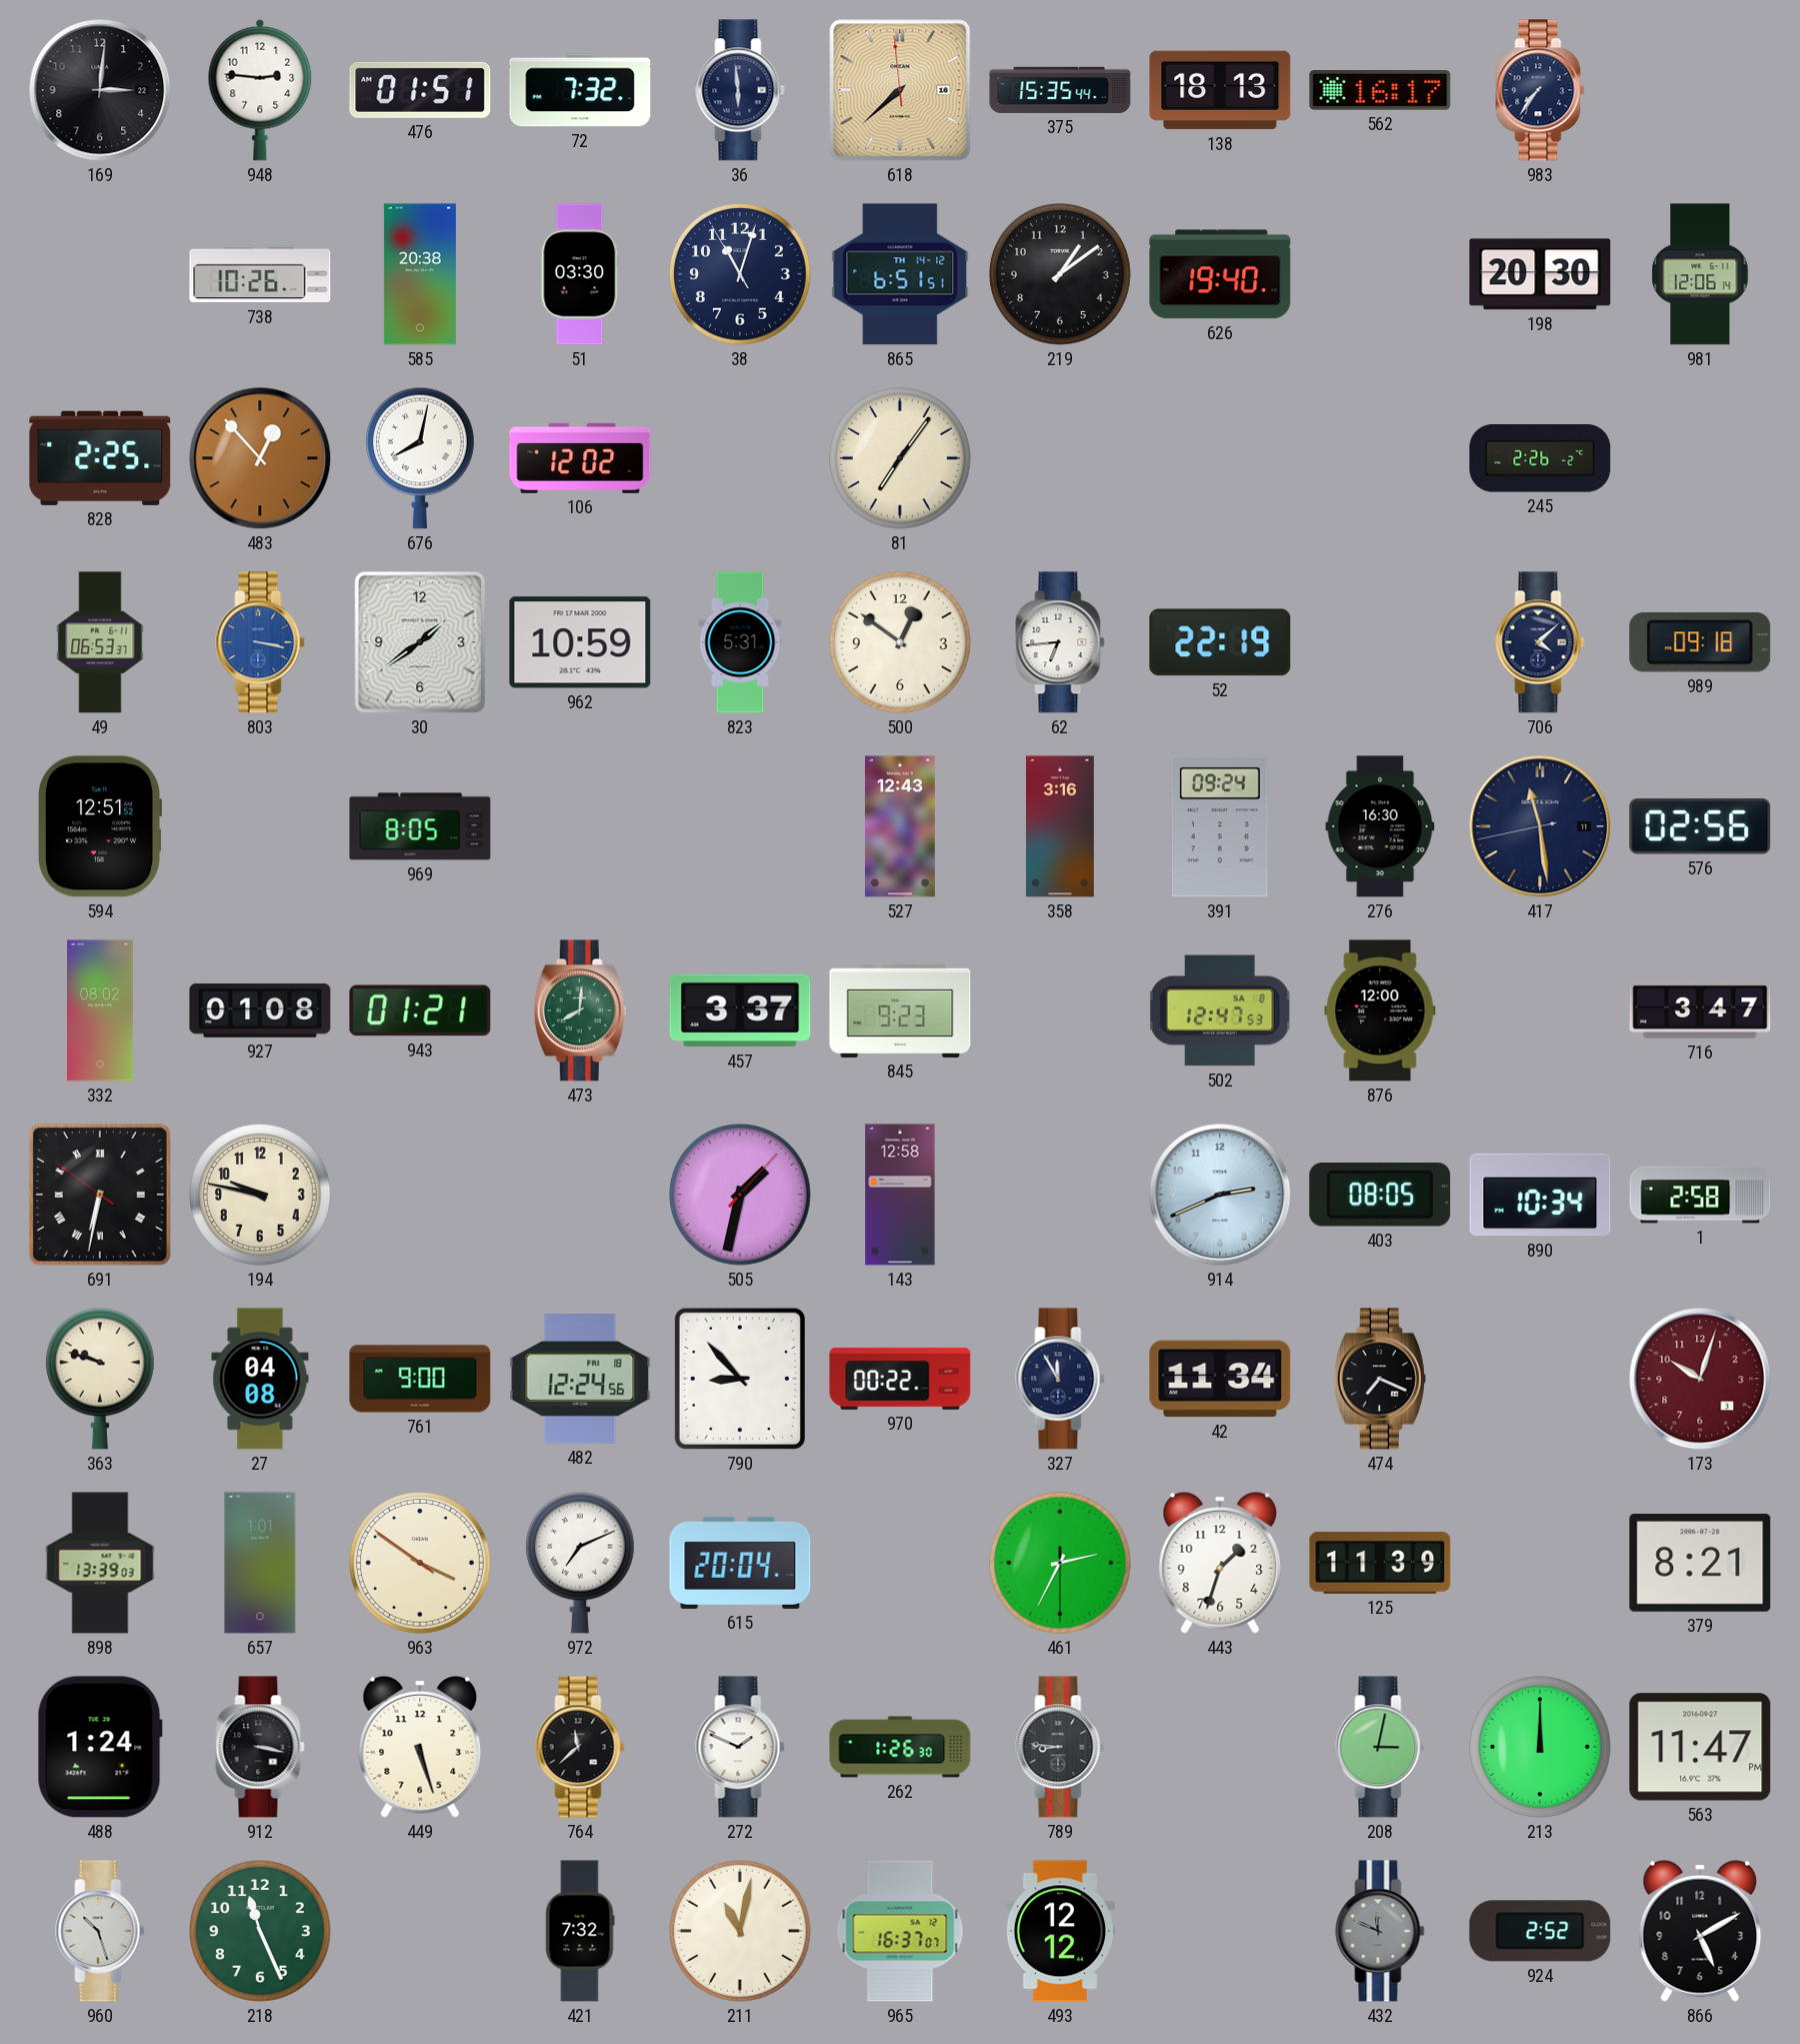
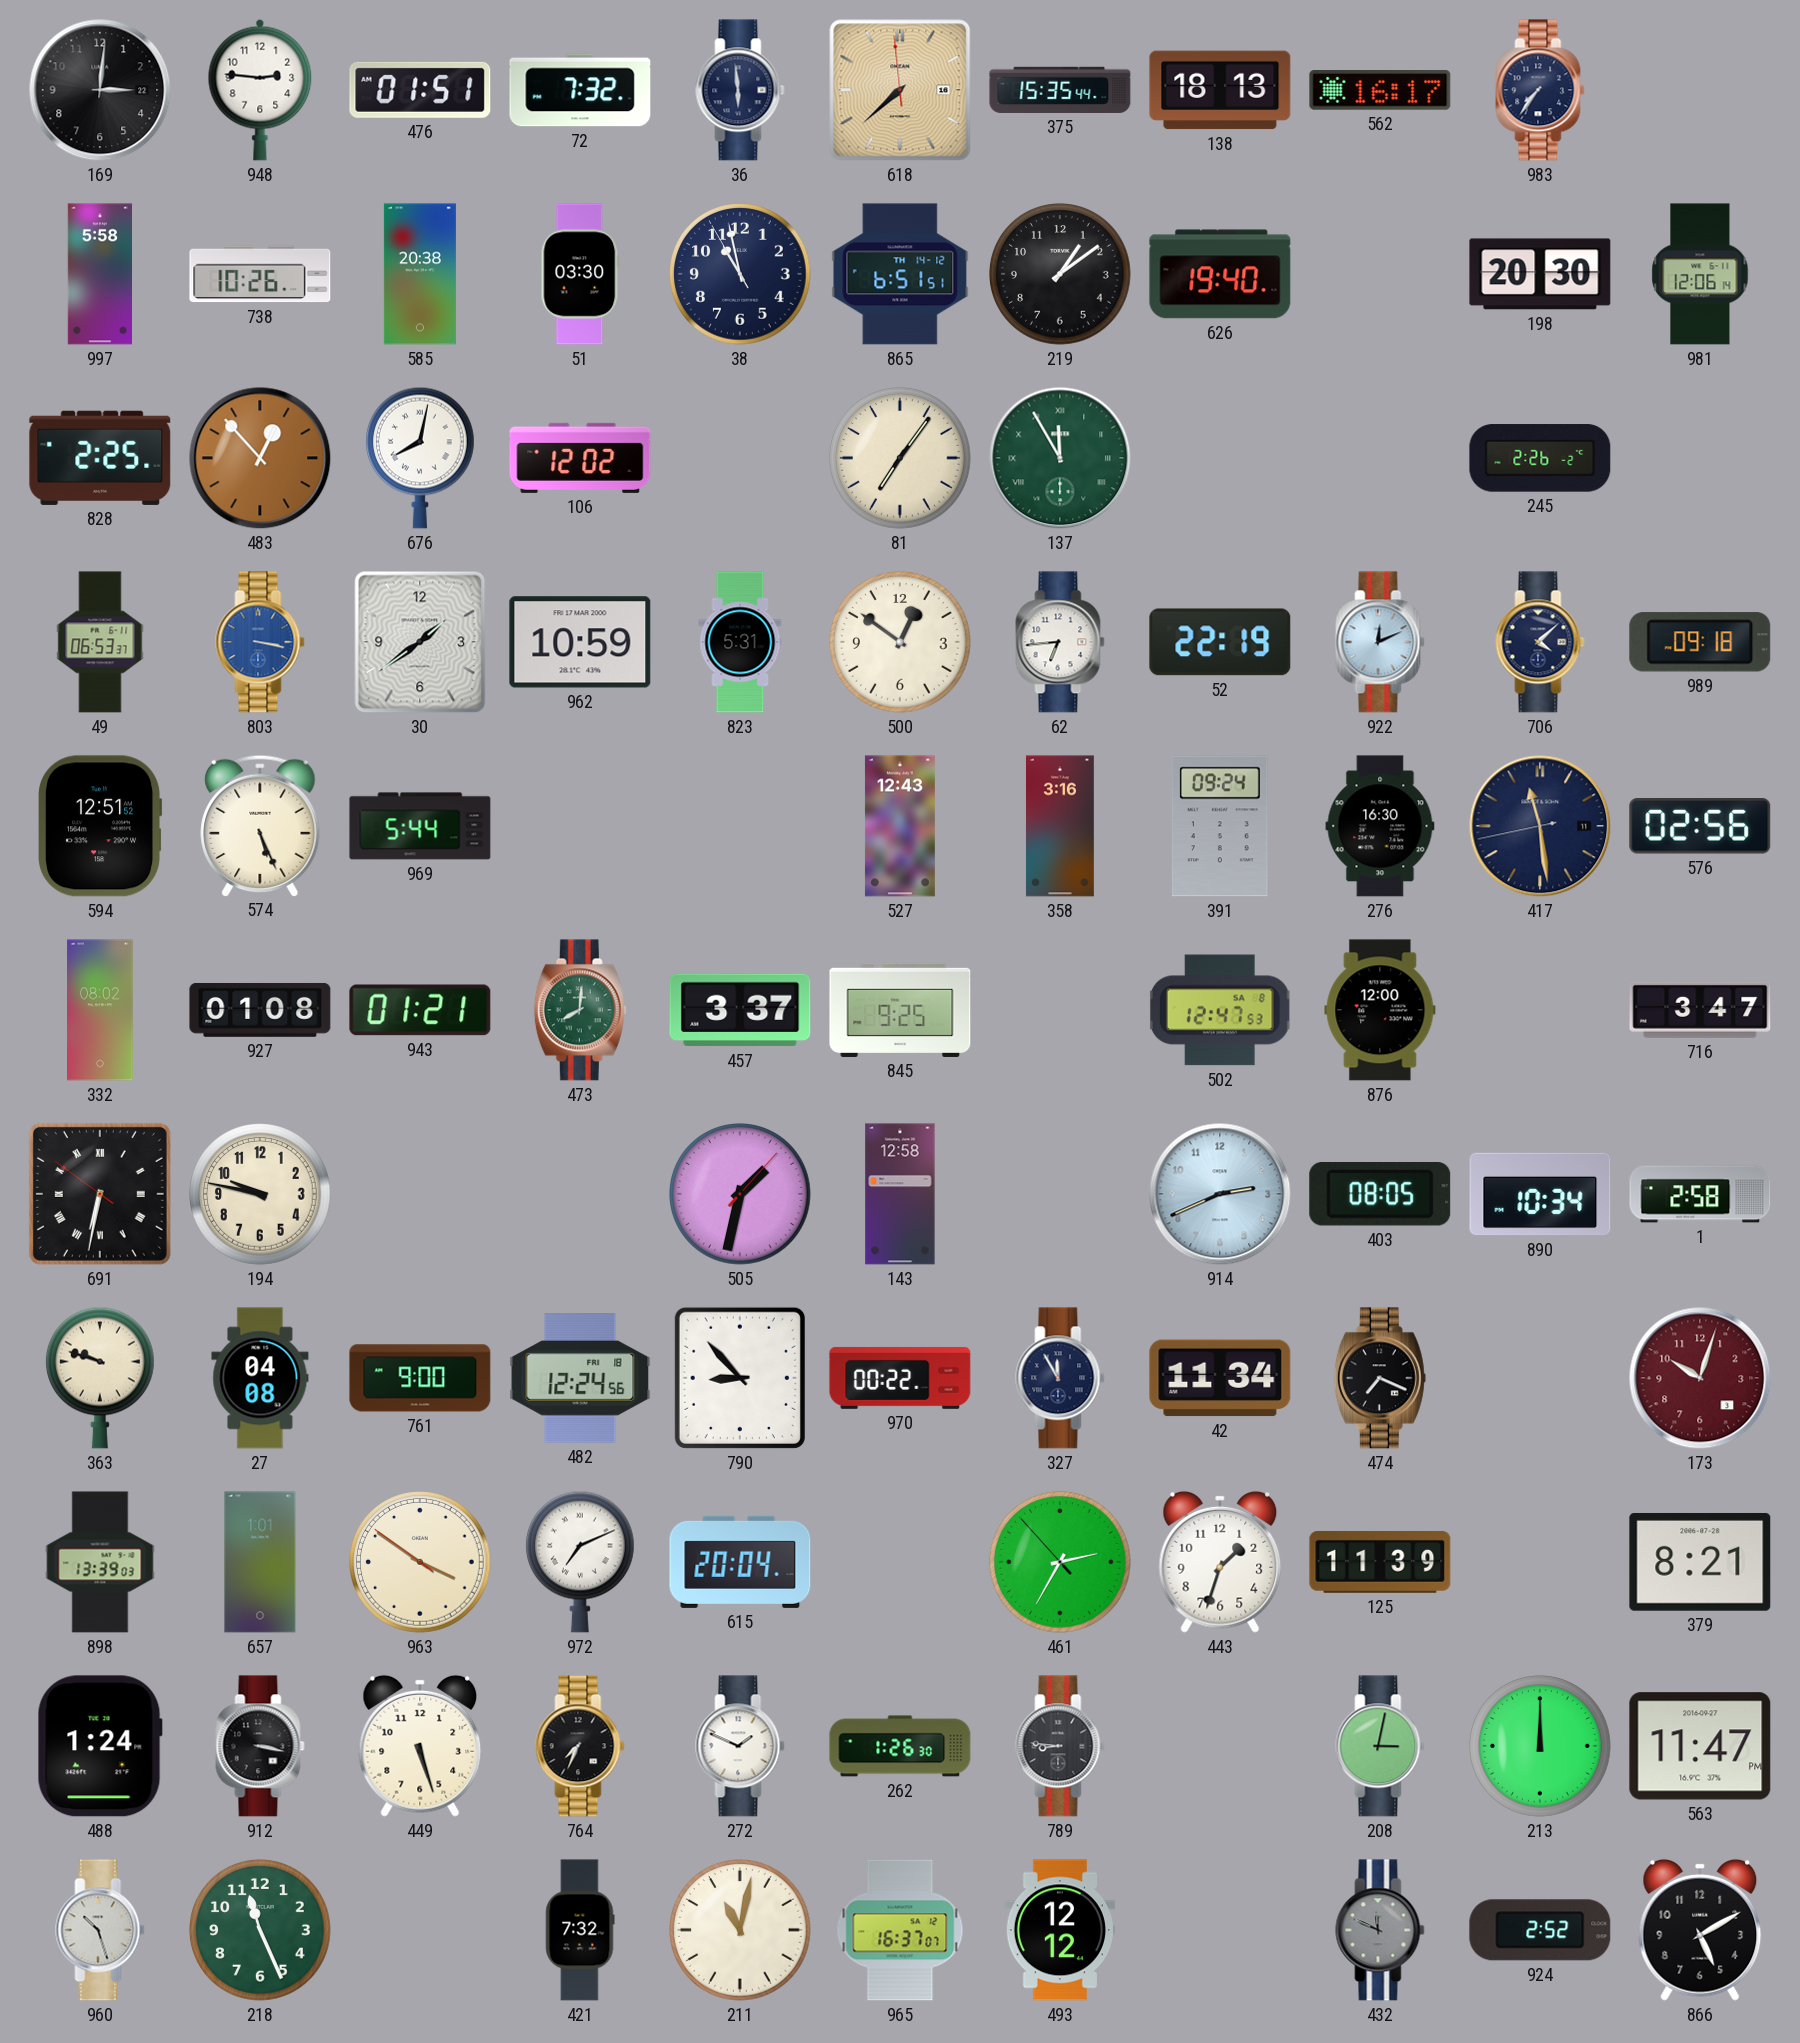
997: none -> 5:58 (100, 274)
38: 11:02 -> 10:57 (741, 275)
137: none -> 11:55 (1060, 458)
922: none -> 12:11 (1380, 642)
574: none -> 5:26 (260, 825)
969: 8:05 -> 5:44 (420, 826)
845: 9:23 -> 9:25 (900, 1010)
461: 2:34:30 -> 2:34:53 (1061, 1563)
764: 11:38 -> 7:34 (580, 1746)
